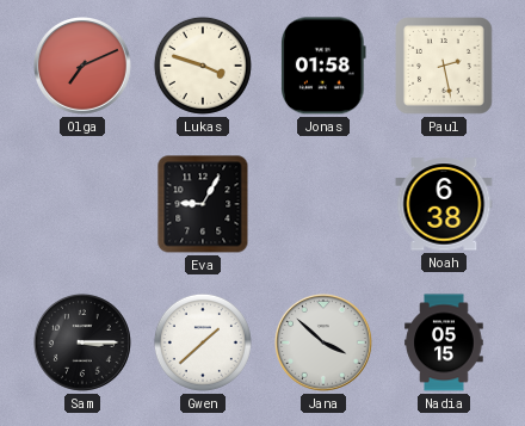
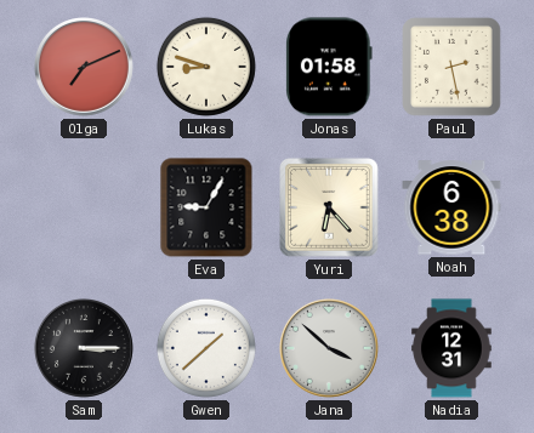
Lukas: 3:48 -> 8:48 (206, 67)
Yuri: none -> 6:23 (329, 207)
Nadia: 05:15 -> 12:31 (451, 348)
